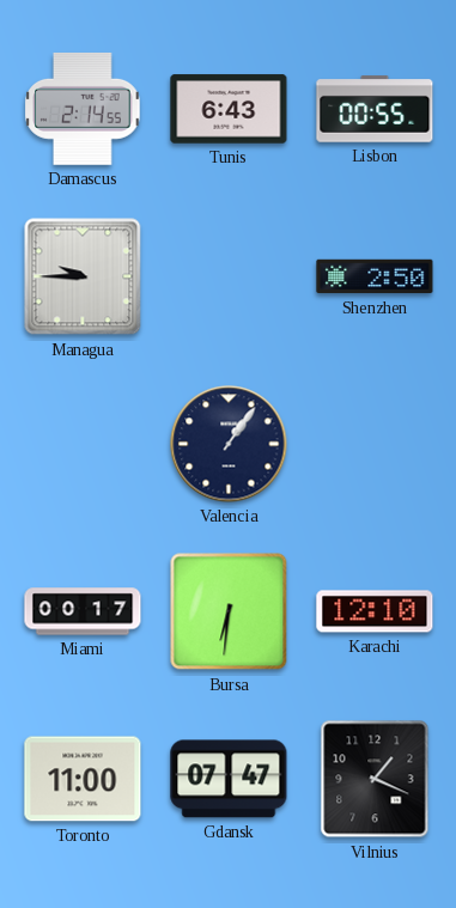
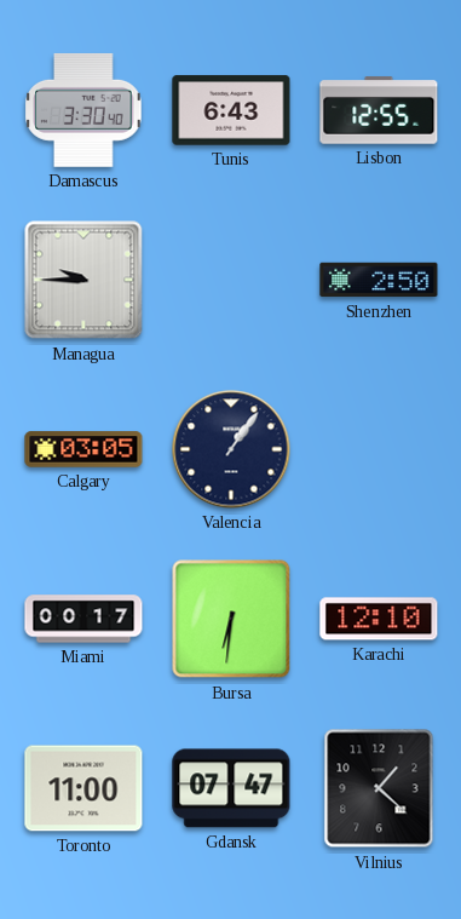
Damascus: 2:14 -> 3:30 (83, 110)
Lisbon: 00:55 -> 12:55 (379, 110)
Calgary: none -> 03:05 (83, 449)
Vilnius: 1:19 -> 1:22 (379, 788)
